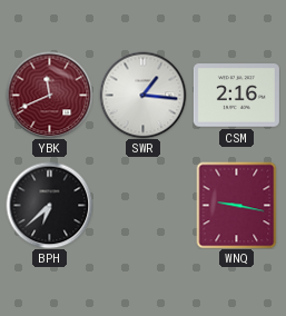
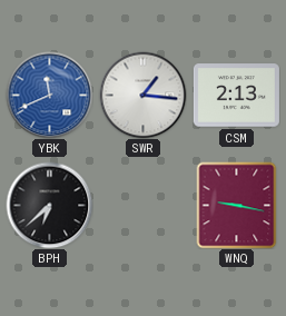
YBK dial: burgundy -> blue (49, 95)
CSM: 2:16 -> 2:13 (236, 96)
